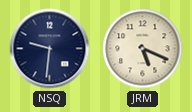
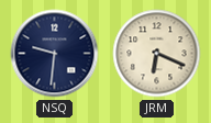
JRM: 5:19 -> 6:19 (157, 54)
